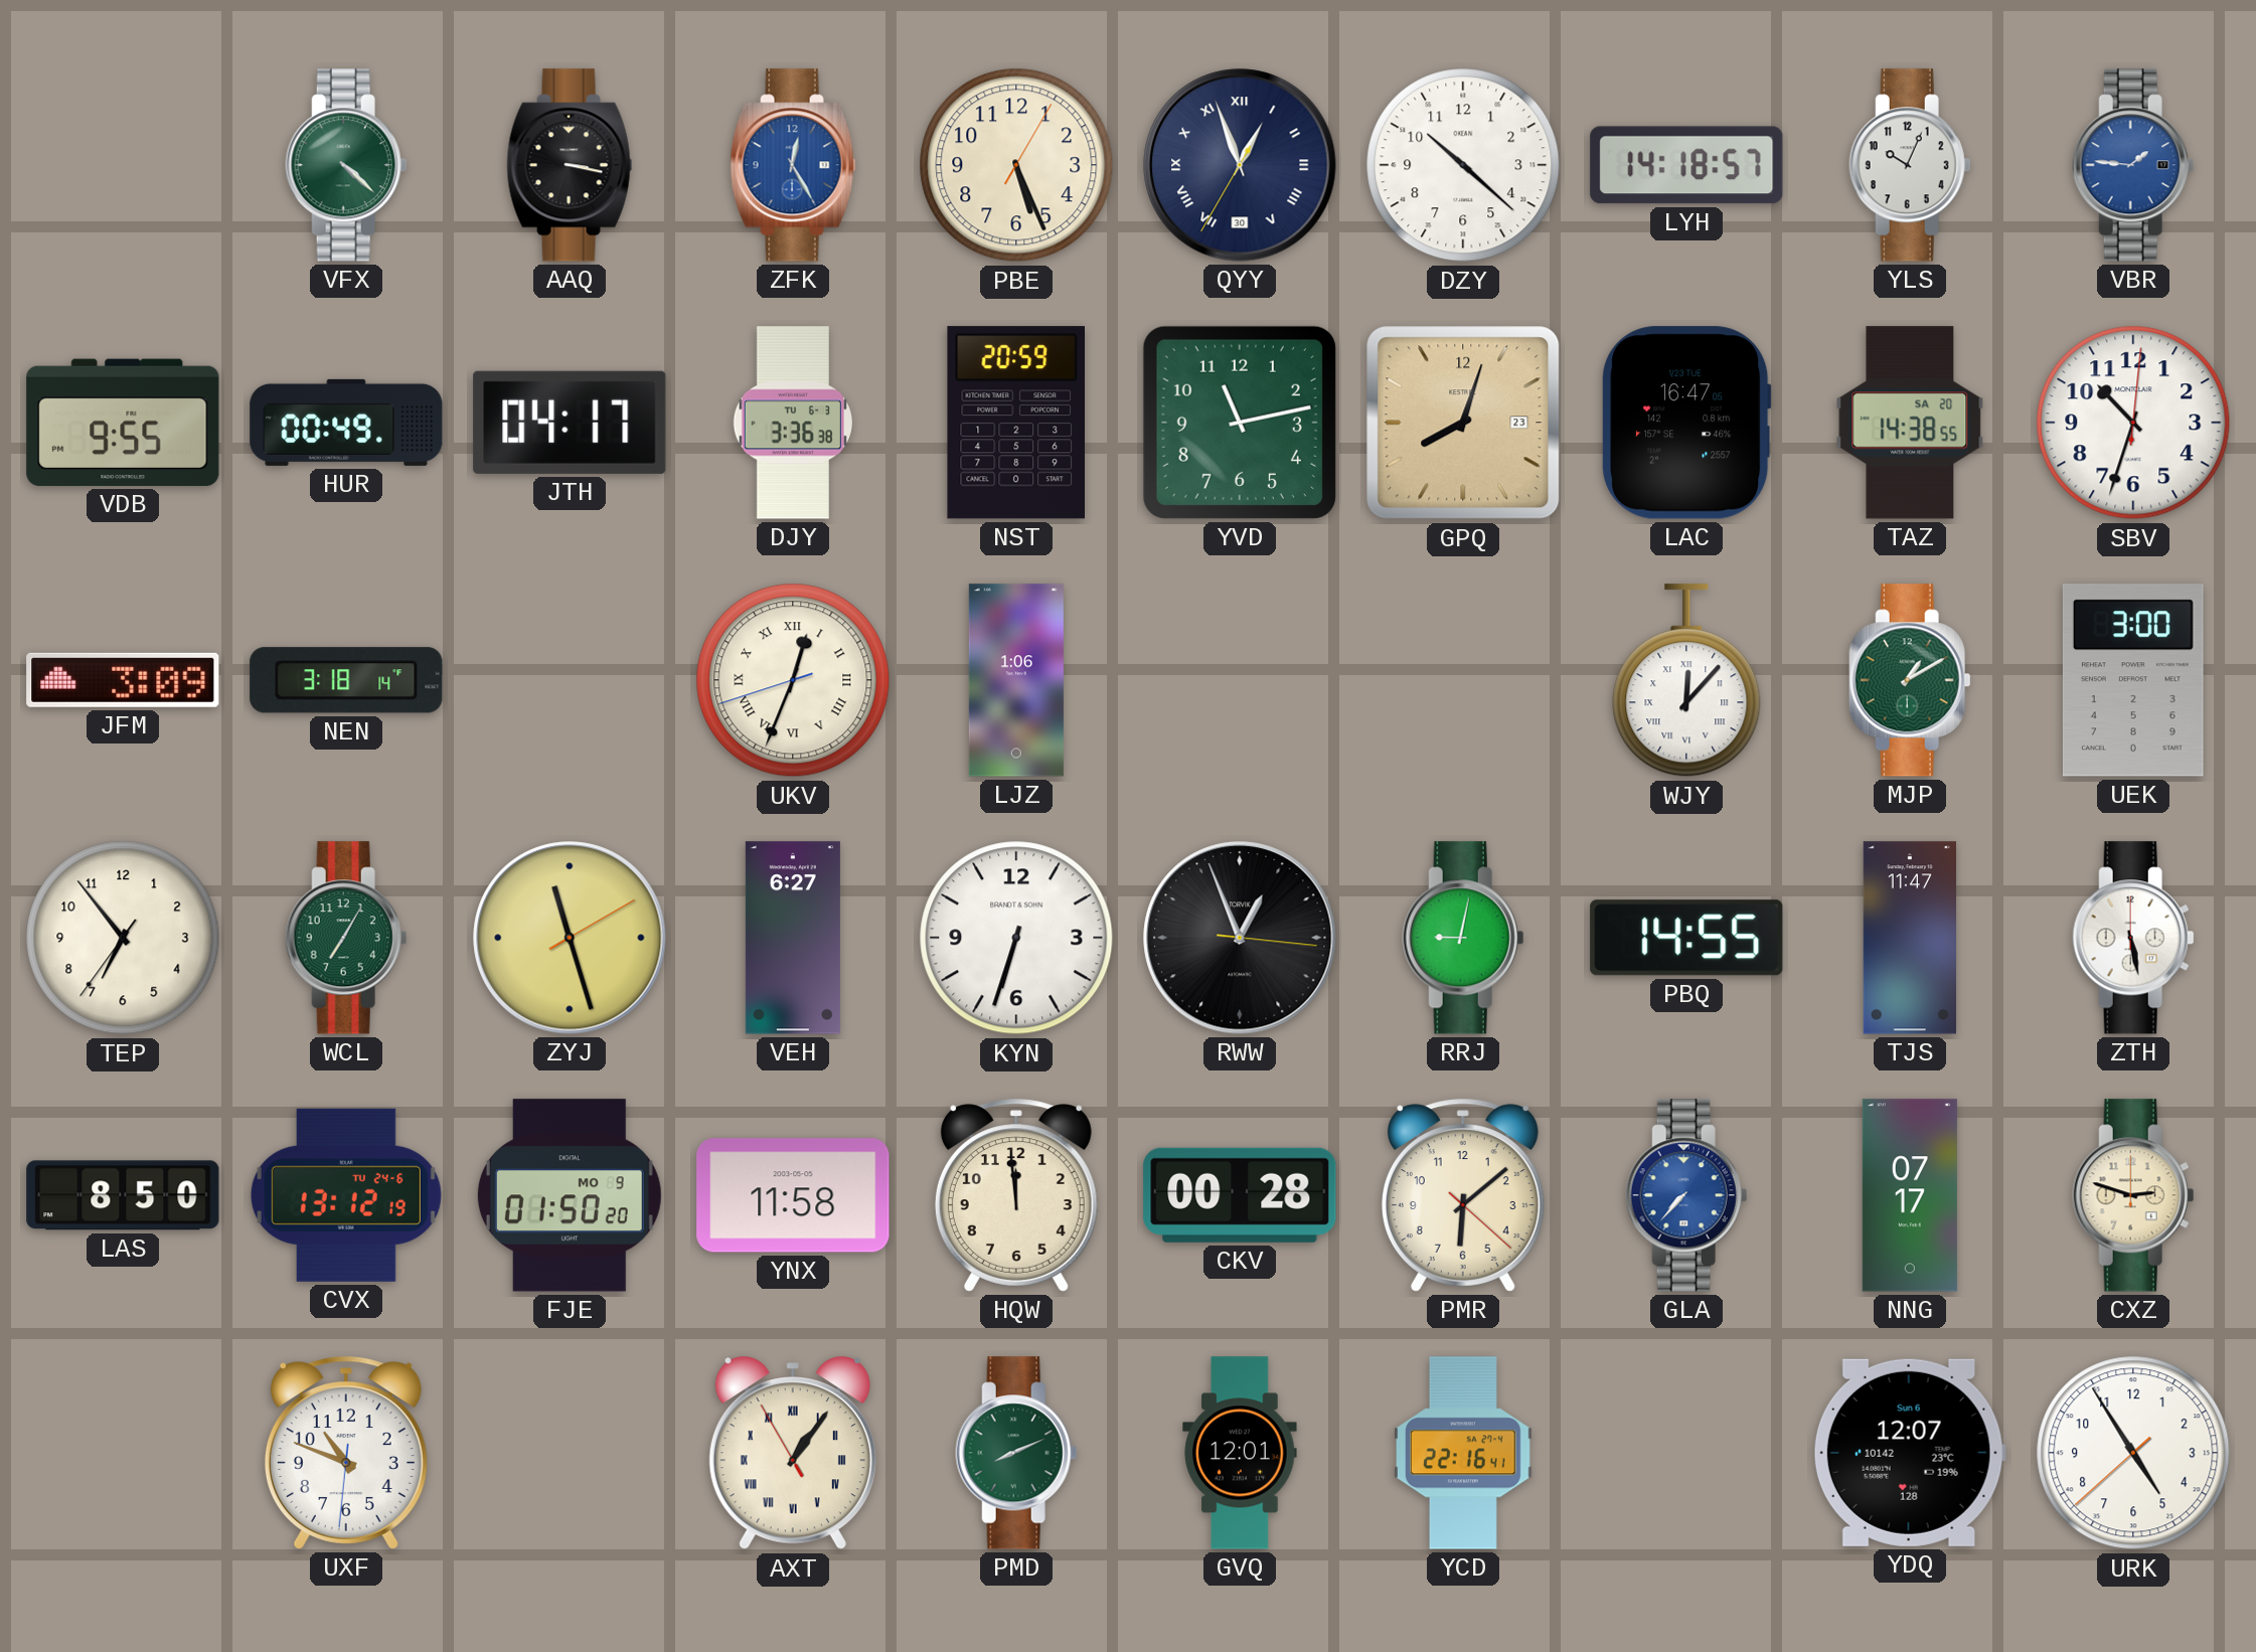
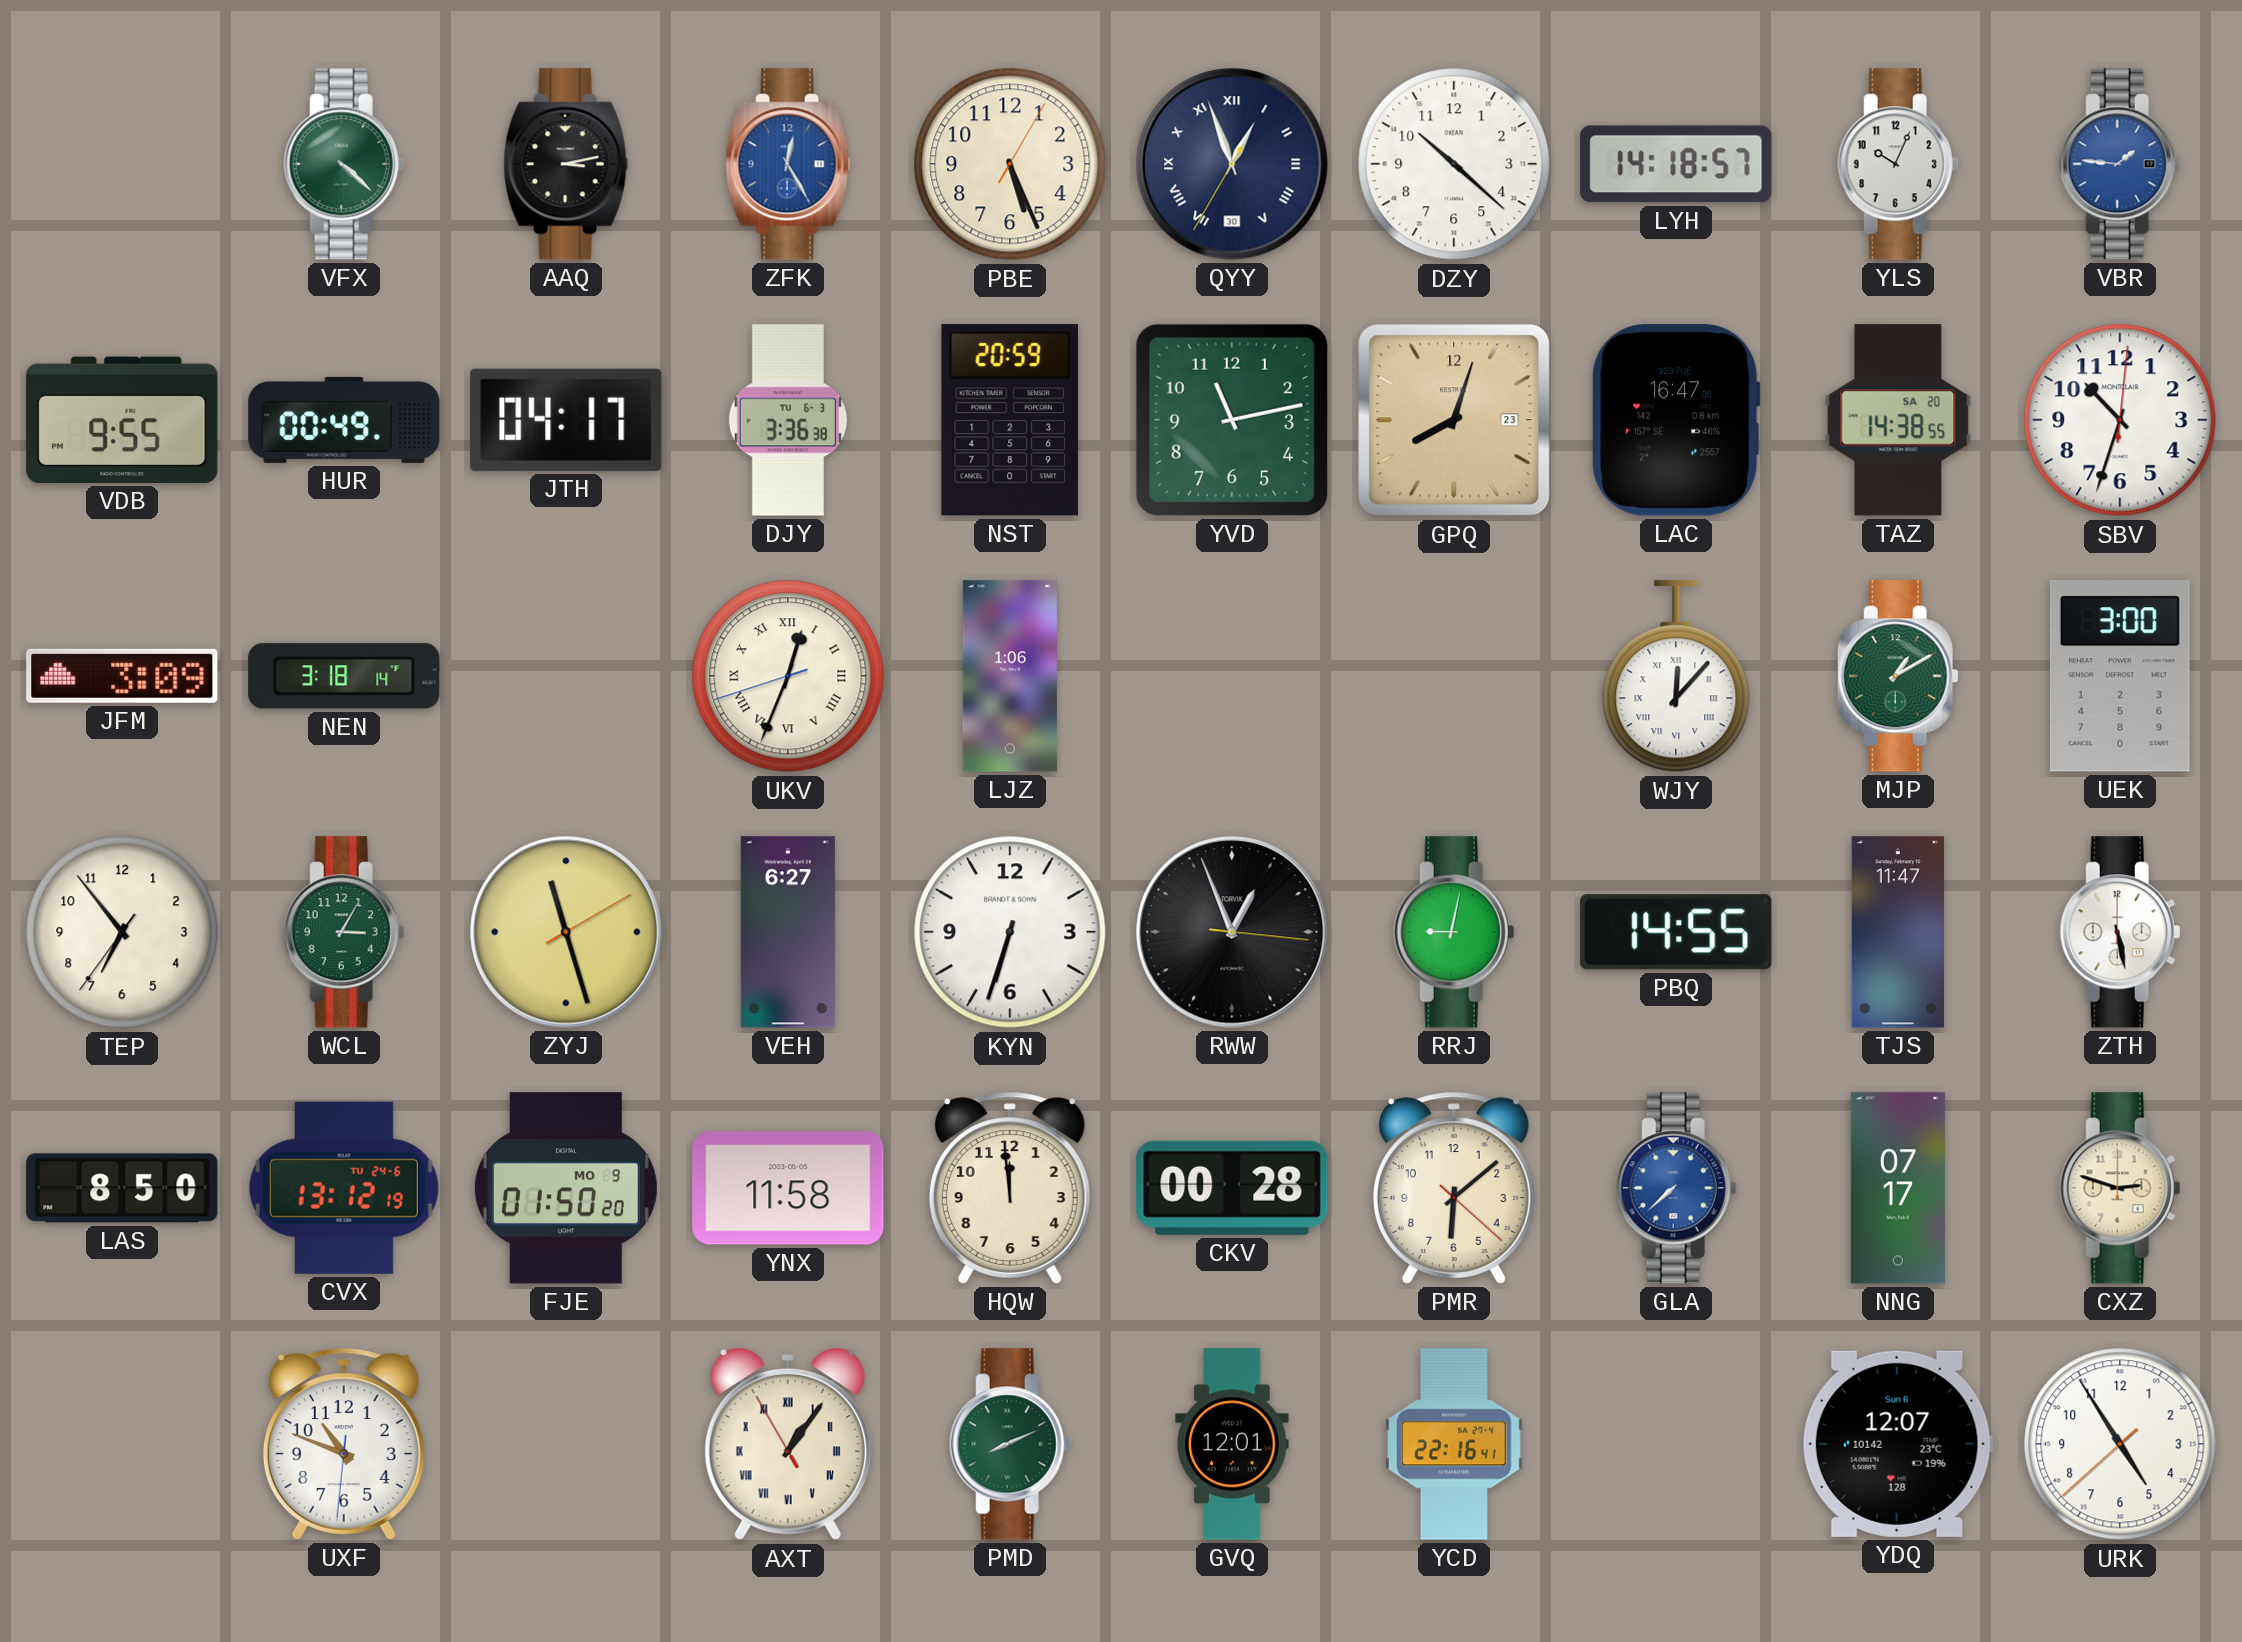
AAQ: 3:17 -> 3:13 (566, 164)
WCL: 7:05 -> 3:05 (344, 932)
GLA: 7:37 -> 7:38 (1676, 1188)
